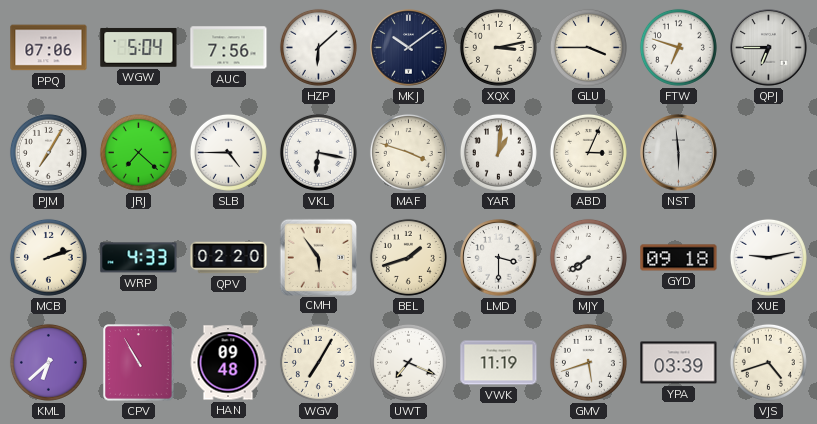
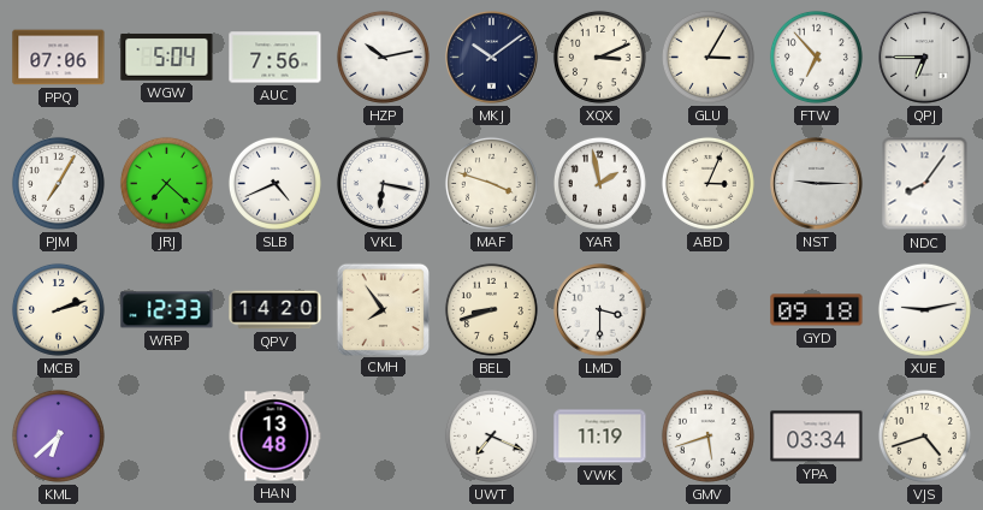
HZP: 6:08 -> 10:13 (383, 57)
XQX: 3:13 -> 3:11 (599, 57)
GLU: 3:45 -> 3:05 (707, 57)
FTW: 6:48 -> 6:53 (816, 57)
SLB: 4:45 -> 4:41 (274, 183)
YAR: 1:01 -> 1:58 (599, 183)
NST: 5:59 -> 9:15 (817, 184)
NDC: none -> 8:06 (925, 184)
WRP: 4:33 -> 12:33 (167, 310)
QPV: 02:20 -> 14:20 (276, 310)
CMH: 5:54 -> 7:54 (383, 309)
BEL: 1:42 -> 8:42 (491, 309)
MJY: 7:39 -> none (588, 257)
CPV: 10:55 -> none (139, 363)
HAN: 09:48 -> 13:48 (274, 437)
WGV: 7:05 -> none (318, 362)
YPA: 03:39 -> 03:34 (817, 437)
